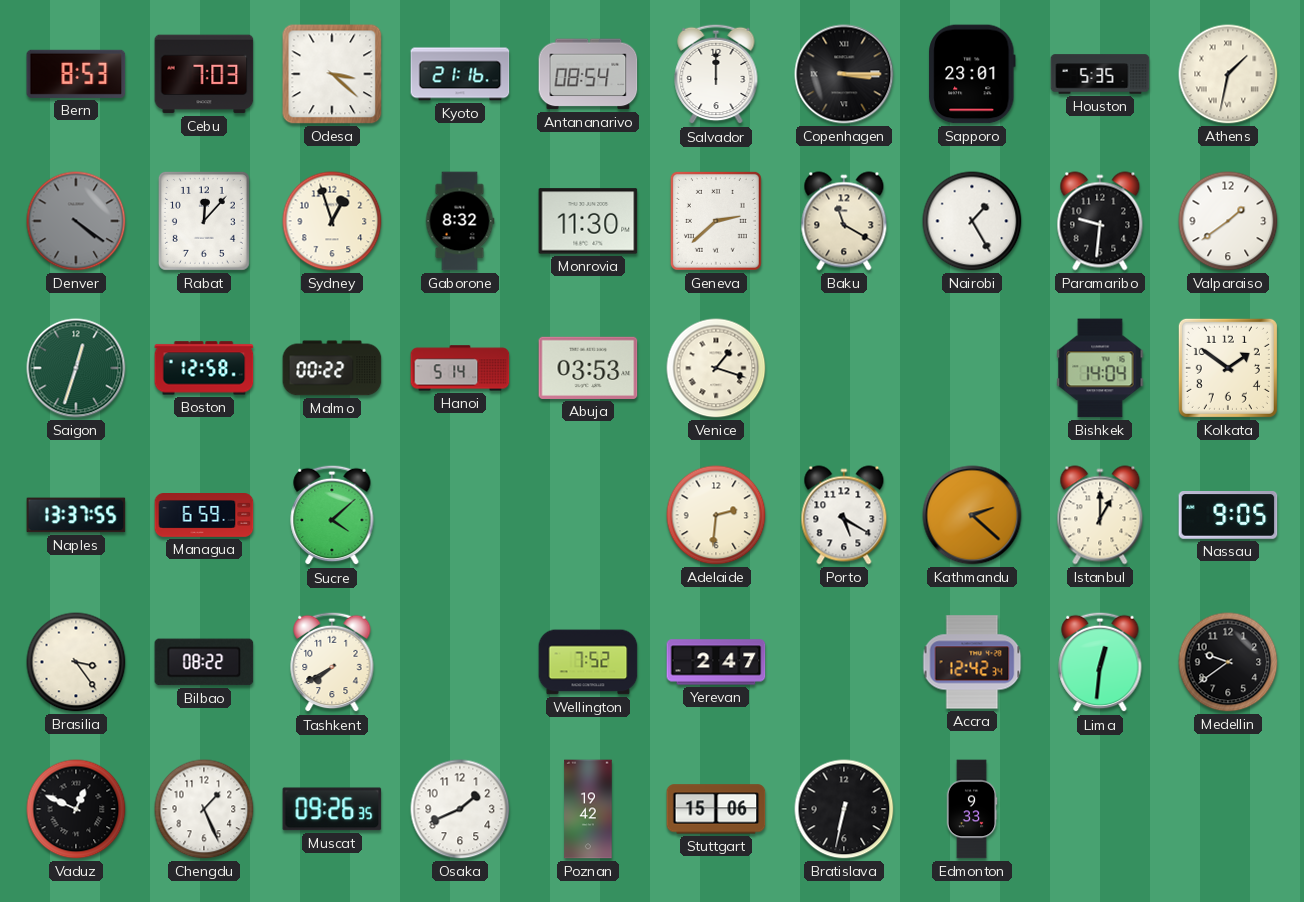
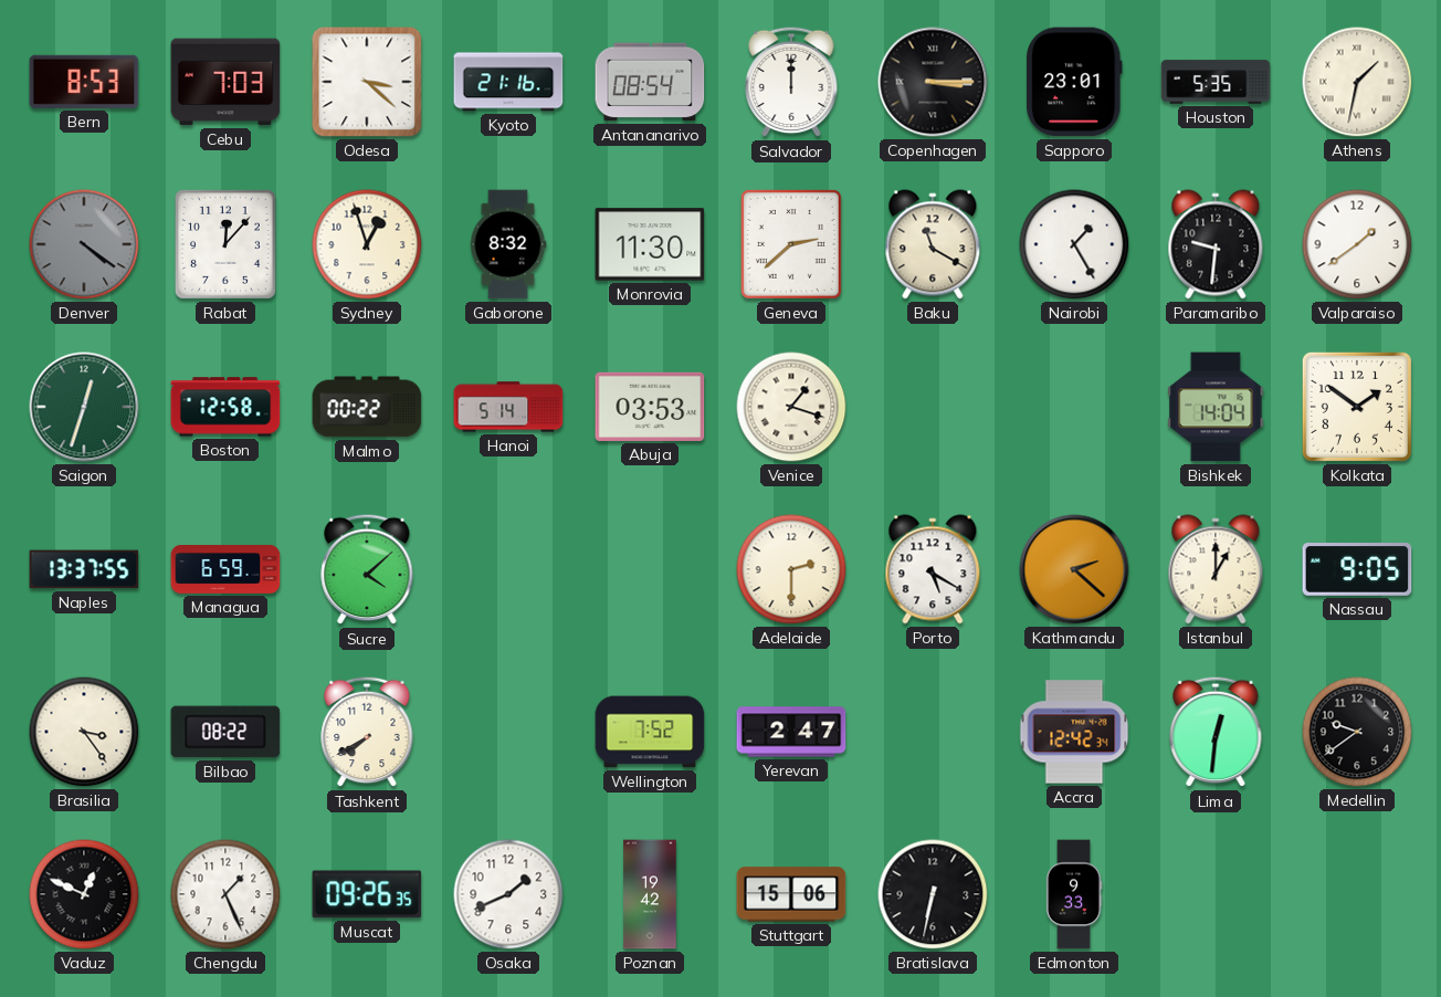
Adelaide: 2:31 -> 2:30 (791, 569)
